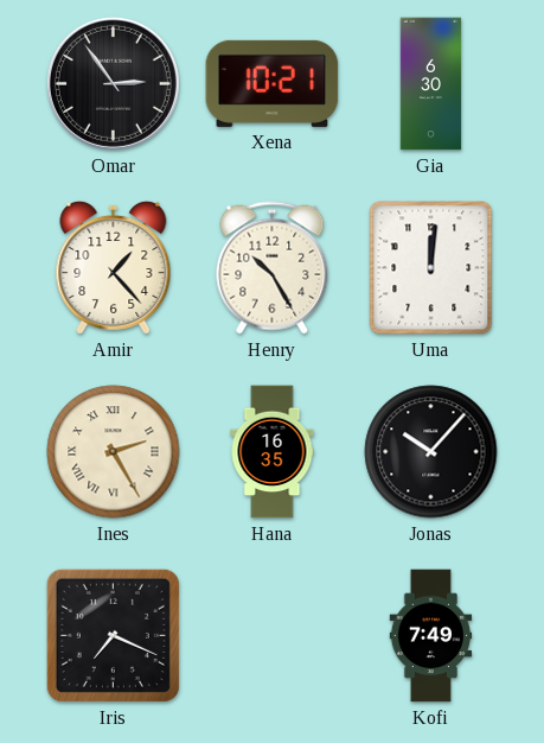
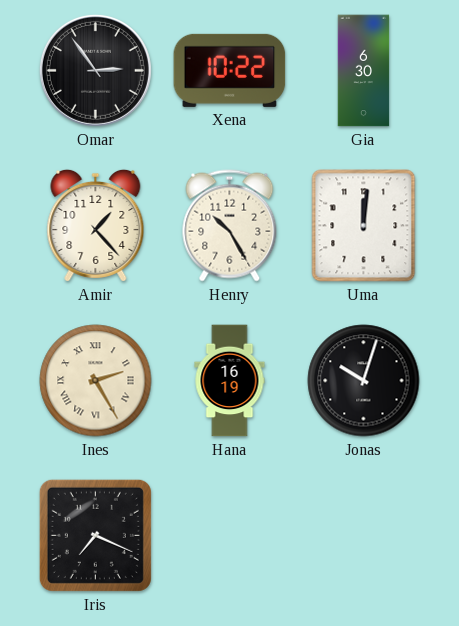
Xena: 10:21 -> 10:22 (230, 70)
Hana: 16:35 -> 16:19 (230, 381)
Jonas: 10:07 -> 10:03 (364, 381)
Kofi: 7:49 -> none (431, 636)
